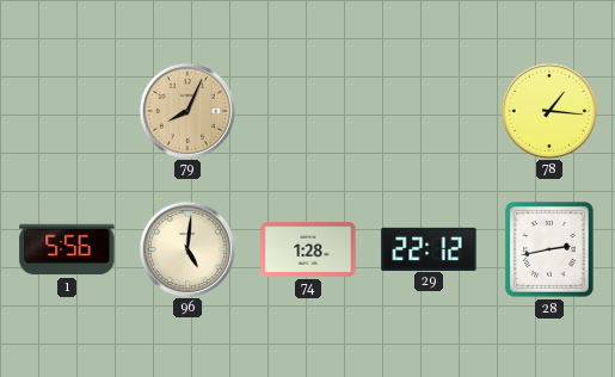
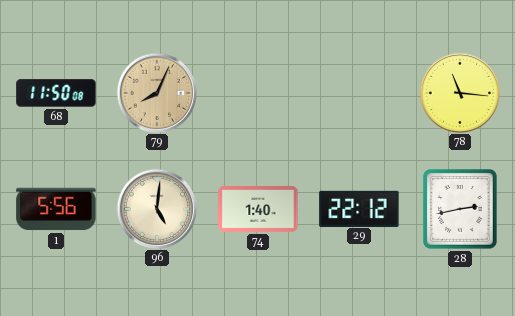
68: none -> 11:50 (56, 93)
78: 1:16 -> 11:16 (459, 92)
74: 1:28 -> 1:40 (258, 209)
